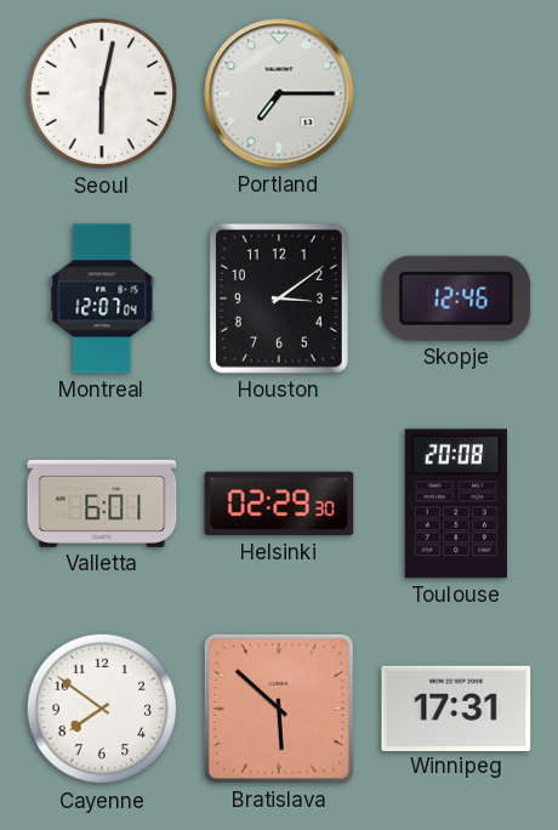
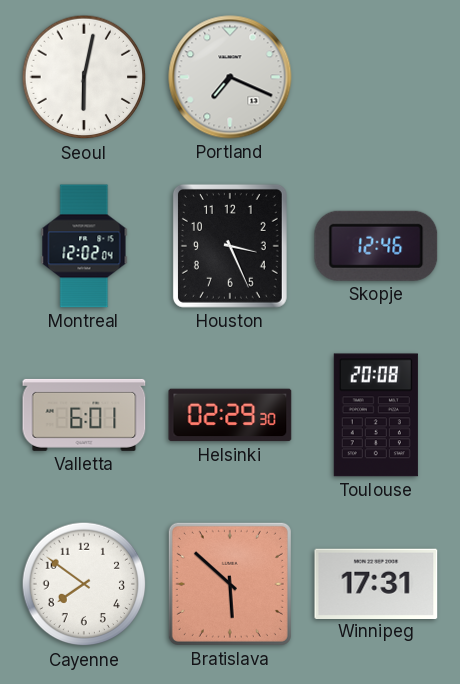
Portland: 7:15 -> 7:19 (230, 77)
Montreal: 12:07 -> 12:02 (84, 246)
Houston: 3:09 -> 3:26 (230, 246)
